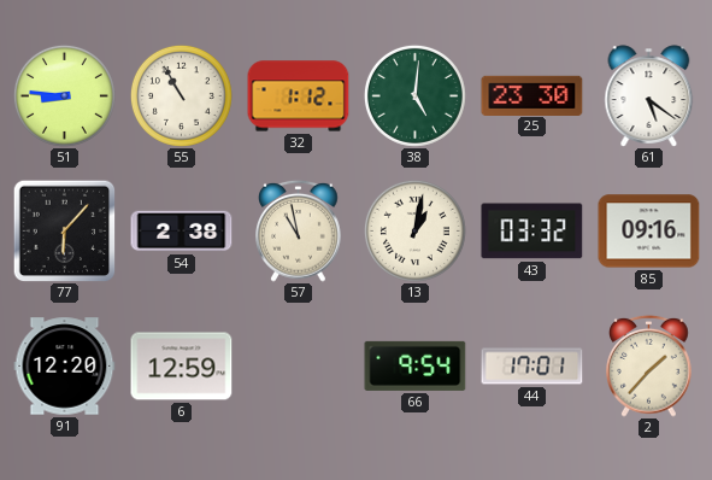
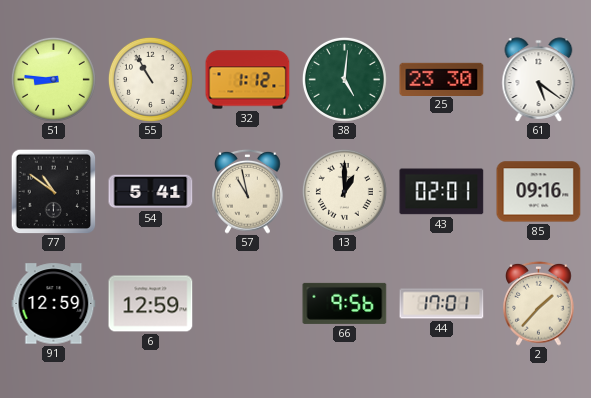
77: 6:07 -> 10:51 (53, 191)
54: 2:38 -> 5:41 (151, 192)
13: 1:02 -> 1:00 (344, 191)
43: 03:32 -> 02:01 (442, 192)
91: 12:20 -> 12:59 (54, 304)
66: 9:54 -> 9:56 (345, 303)
